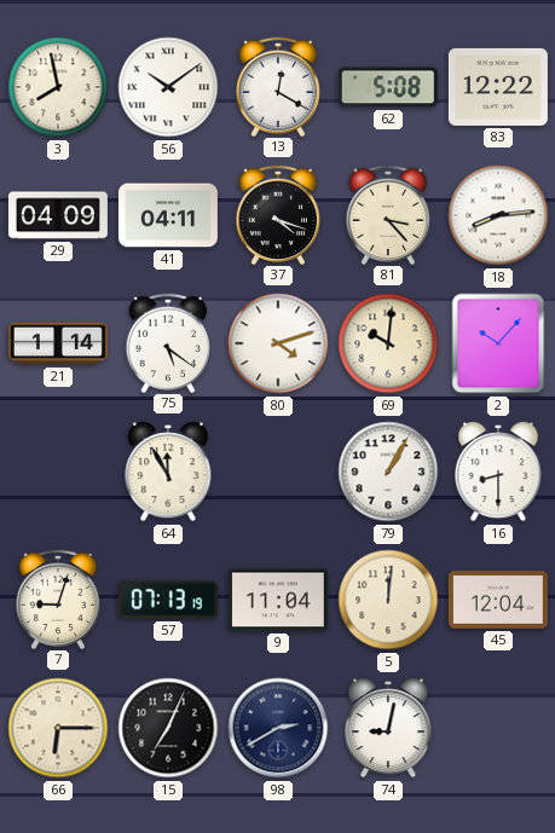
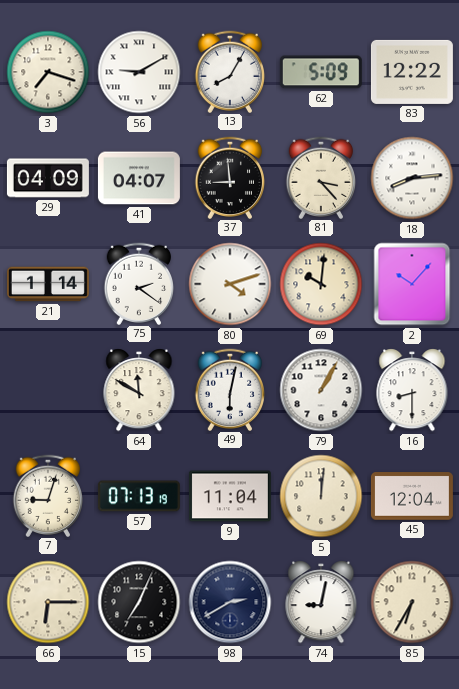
3: 7:58 -> 7:18 (48, 72)
56: 10:09 -> 9:10 (139, 72)
13: 12:20 -> 8:05 (230, 71)
62: 5:08 -> 5:09 (321, 72)
41: 04:11 -> 04:07 (139, 178)
37: 4:18 -> 8:59 (230, 177)
75: 5:21 -> 2:21 (139, 283)
64: 11:55 -> 11:50 (139, 390)
49: none -> 6:02 (230, 389)
85: none -> 6:35 (412, 602)
